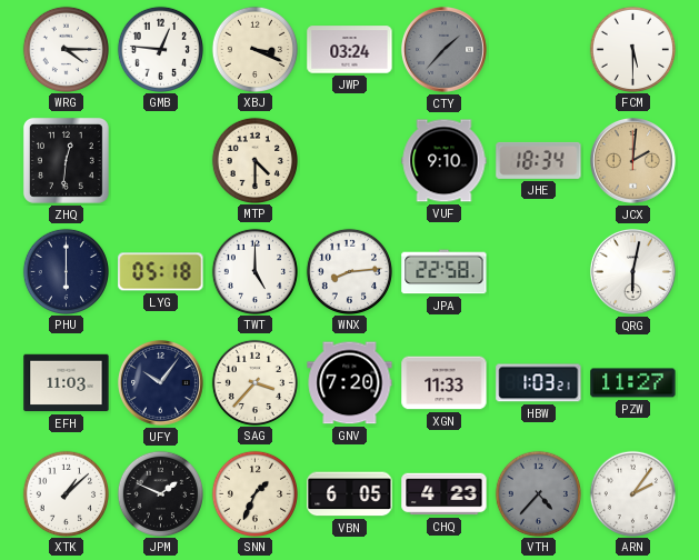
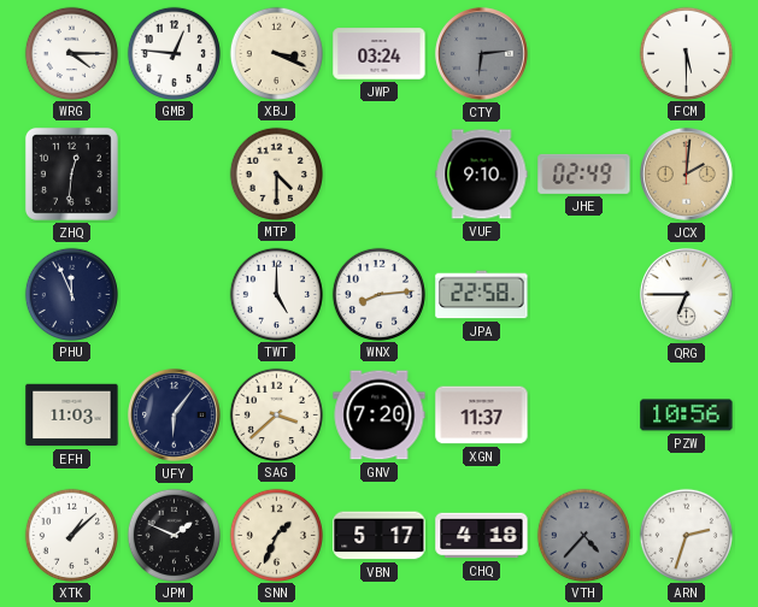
CTY: 1:37 -> 6:14 (481, 53)
JHE: 18:34 -> 02:49 (584, 173)
PHU: 6:00 -> 11:56 (71, 294)
LYG: 05:18 -> none (161, 272)
QRG: 6:02 -> 6:45 (686, 294)
UFY: 10:06 -> 6:06 (174, 414)
SAG: 3:37 -> 3:38 (276, 414)
XGN: 11:33 -> 11:37 (482, 416)
HBW: 1:03 -> none (539, 383)
PZW: 11:27 -> 10:56 (687, 416)
VBN: 6:05 -> 5:17 (380, 536)
CHQ: 4:23 -> 4:18 (482, 536)
ARN: 2:06 -> 2:33 (686, 535)
